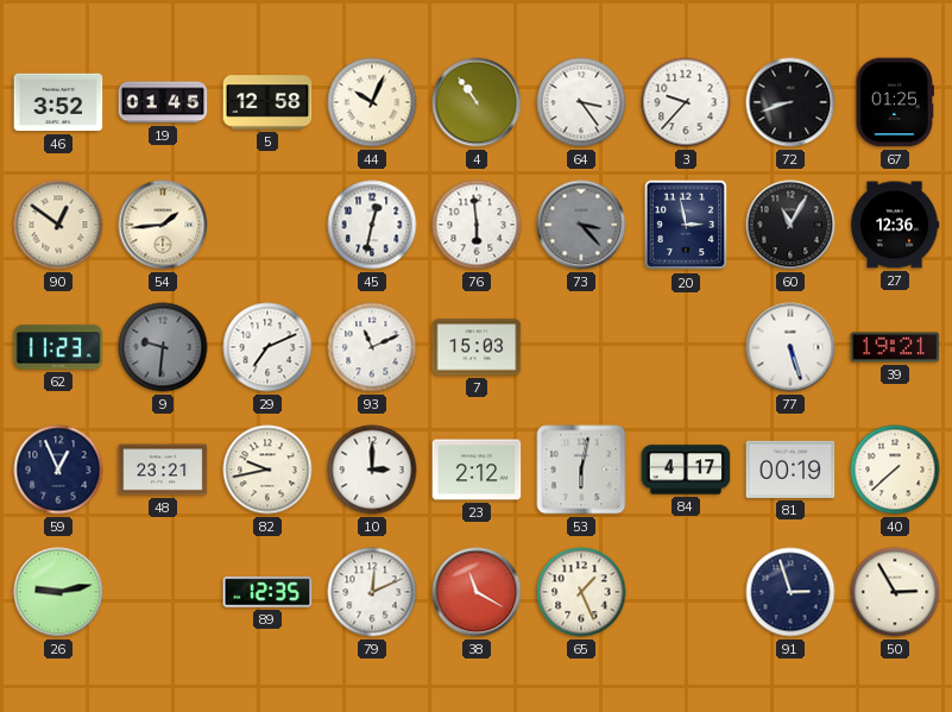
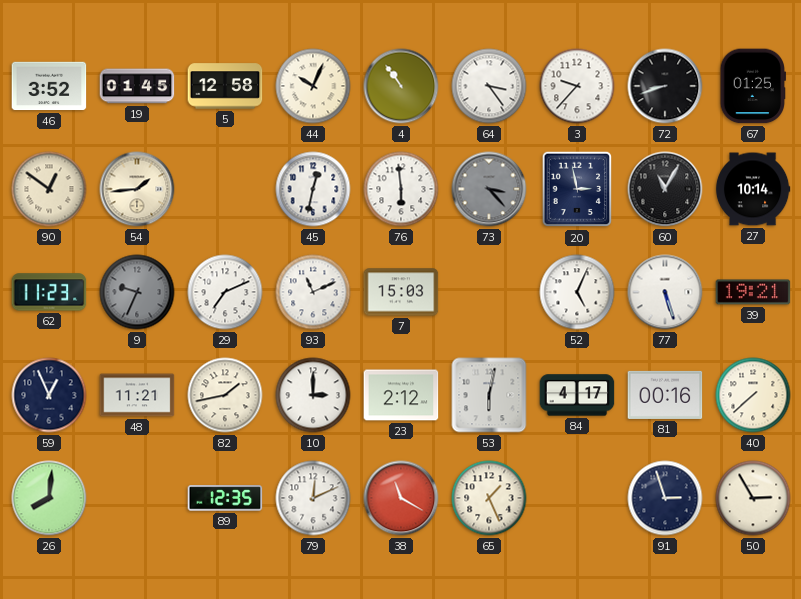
27: 12:36 -> 10:14 (753, 189)
9: 9:31 -> 9:34 (137, 292)
52: none -> 5:04 (577, 292)
48: 23:21 -> 11:21 (137, 395)
82: 9:43 -> 1:43 (225, 395)
81: 00:19 -> 00:16 (665, 395)
26: 9:13 -> 8:01 (49, 498)
